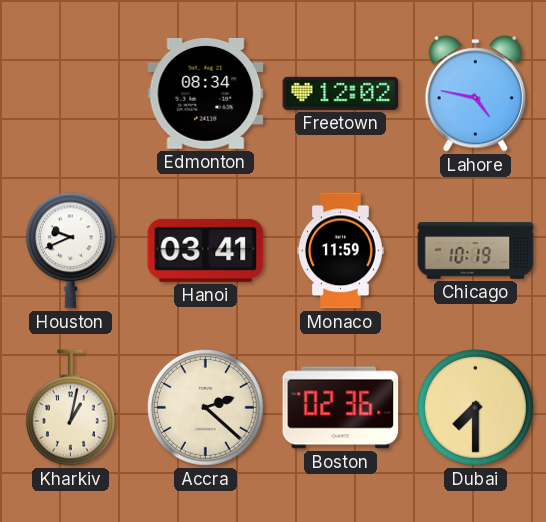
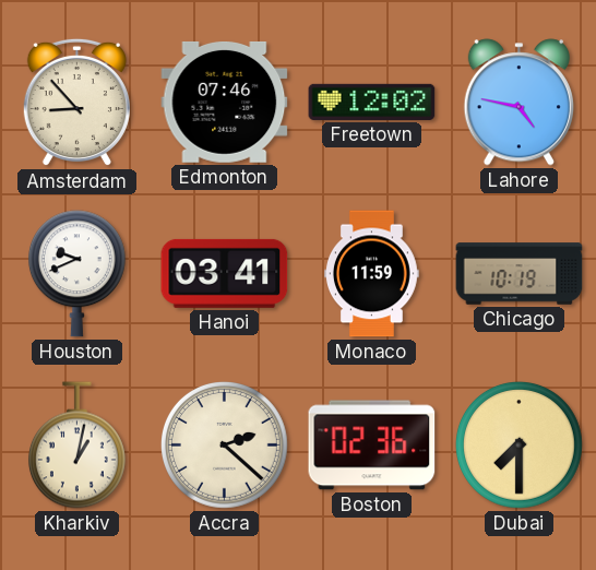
Amsterdam: none -> 8:53 (76, 103)
Edmonton: 08:34 -> 07:46 (225, 102)
